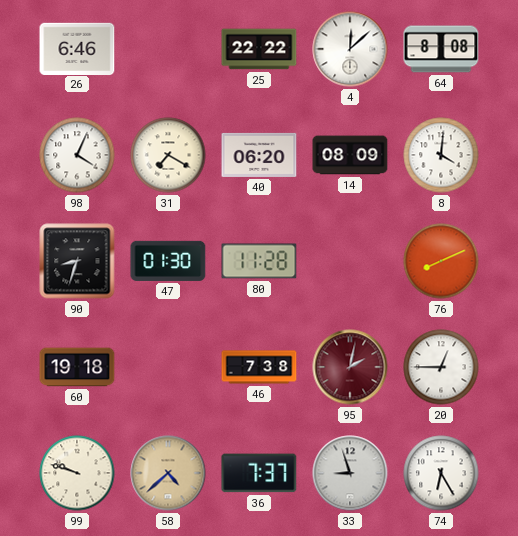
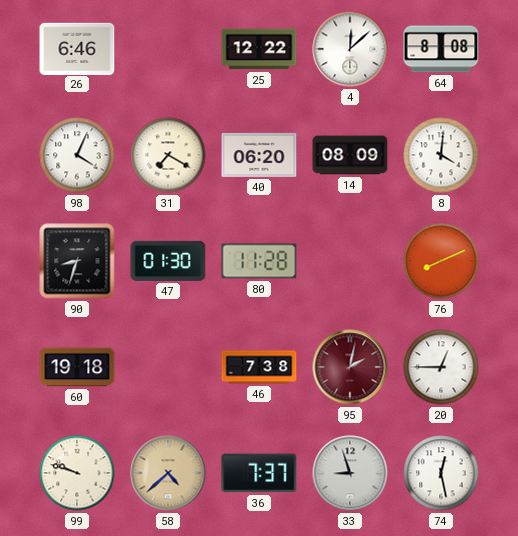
25: 22:22 -> 12:22 (259, 49)
74: 6:25 -> 12:28 (441, 473)
